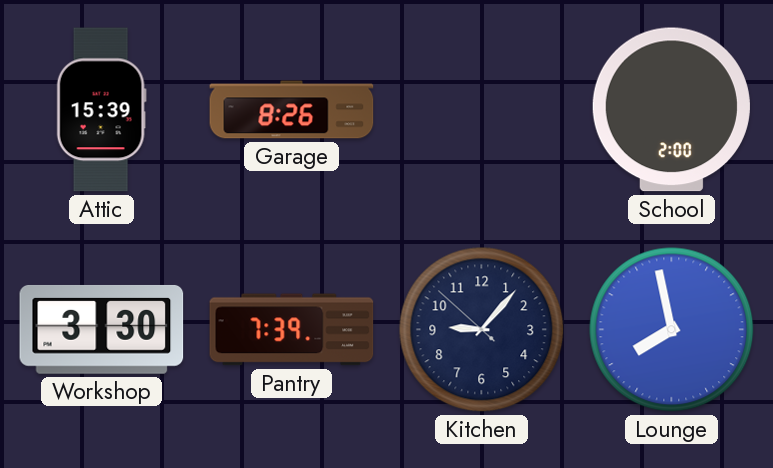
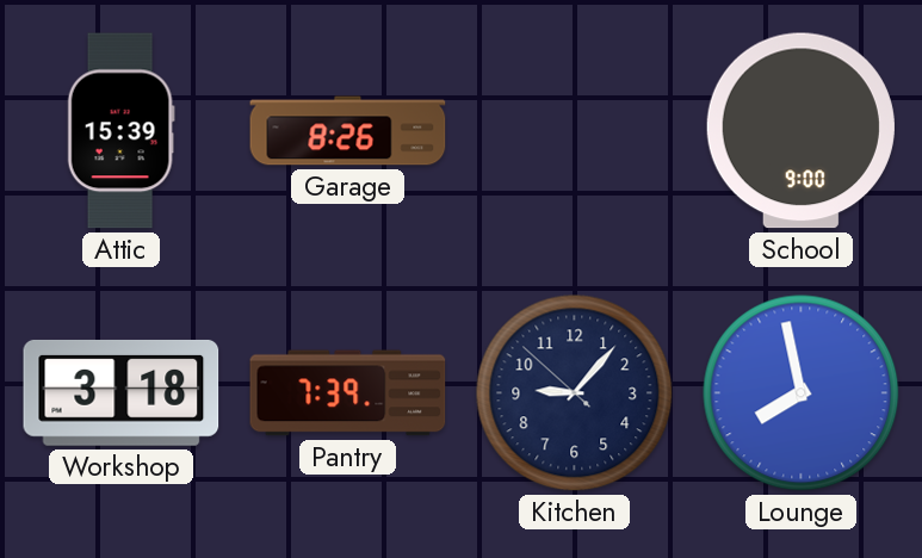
School: 2:00 -> 9:00 (800, 131)
Workshop: 3:30 -> 3:18 (122, 392)
